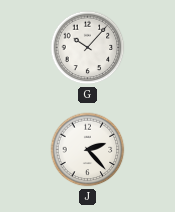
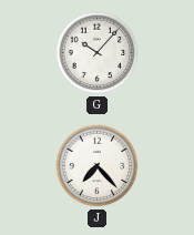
J: 2:23 -> 7:23 (98, 166)
